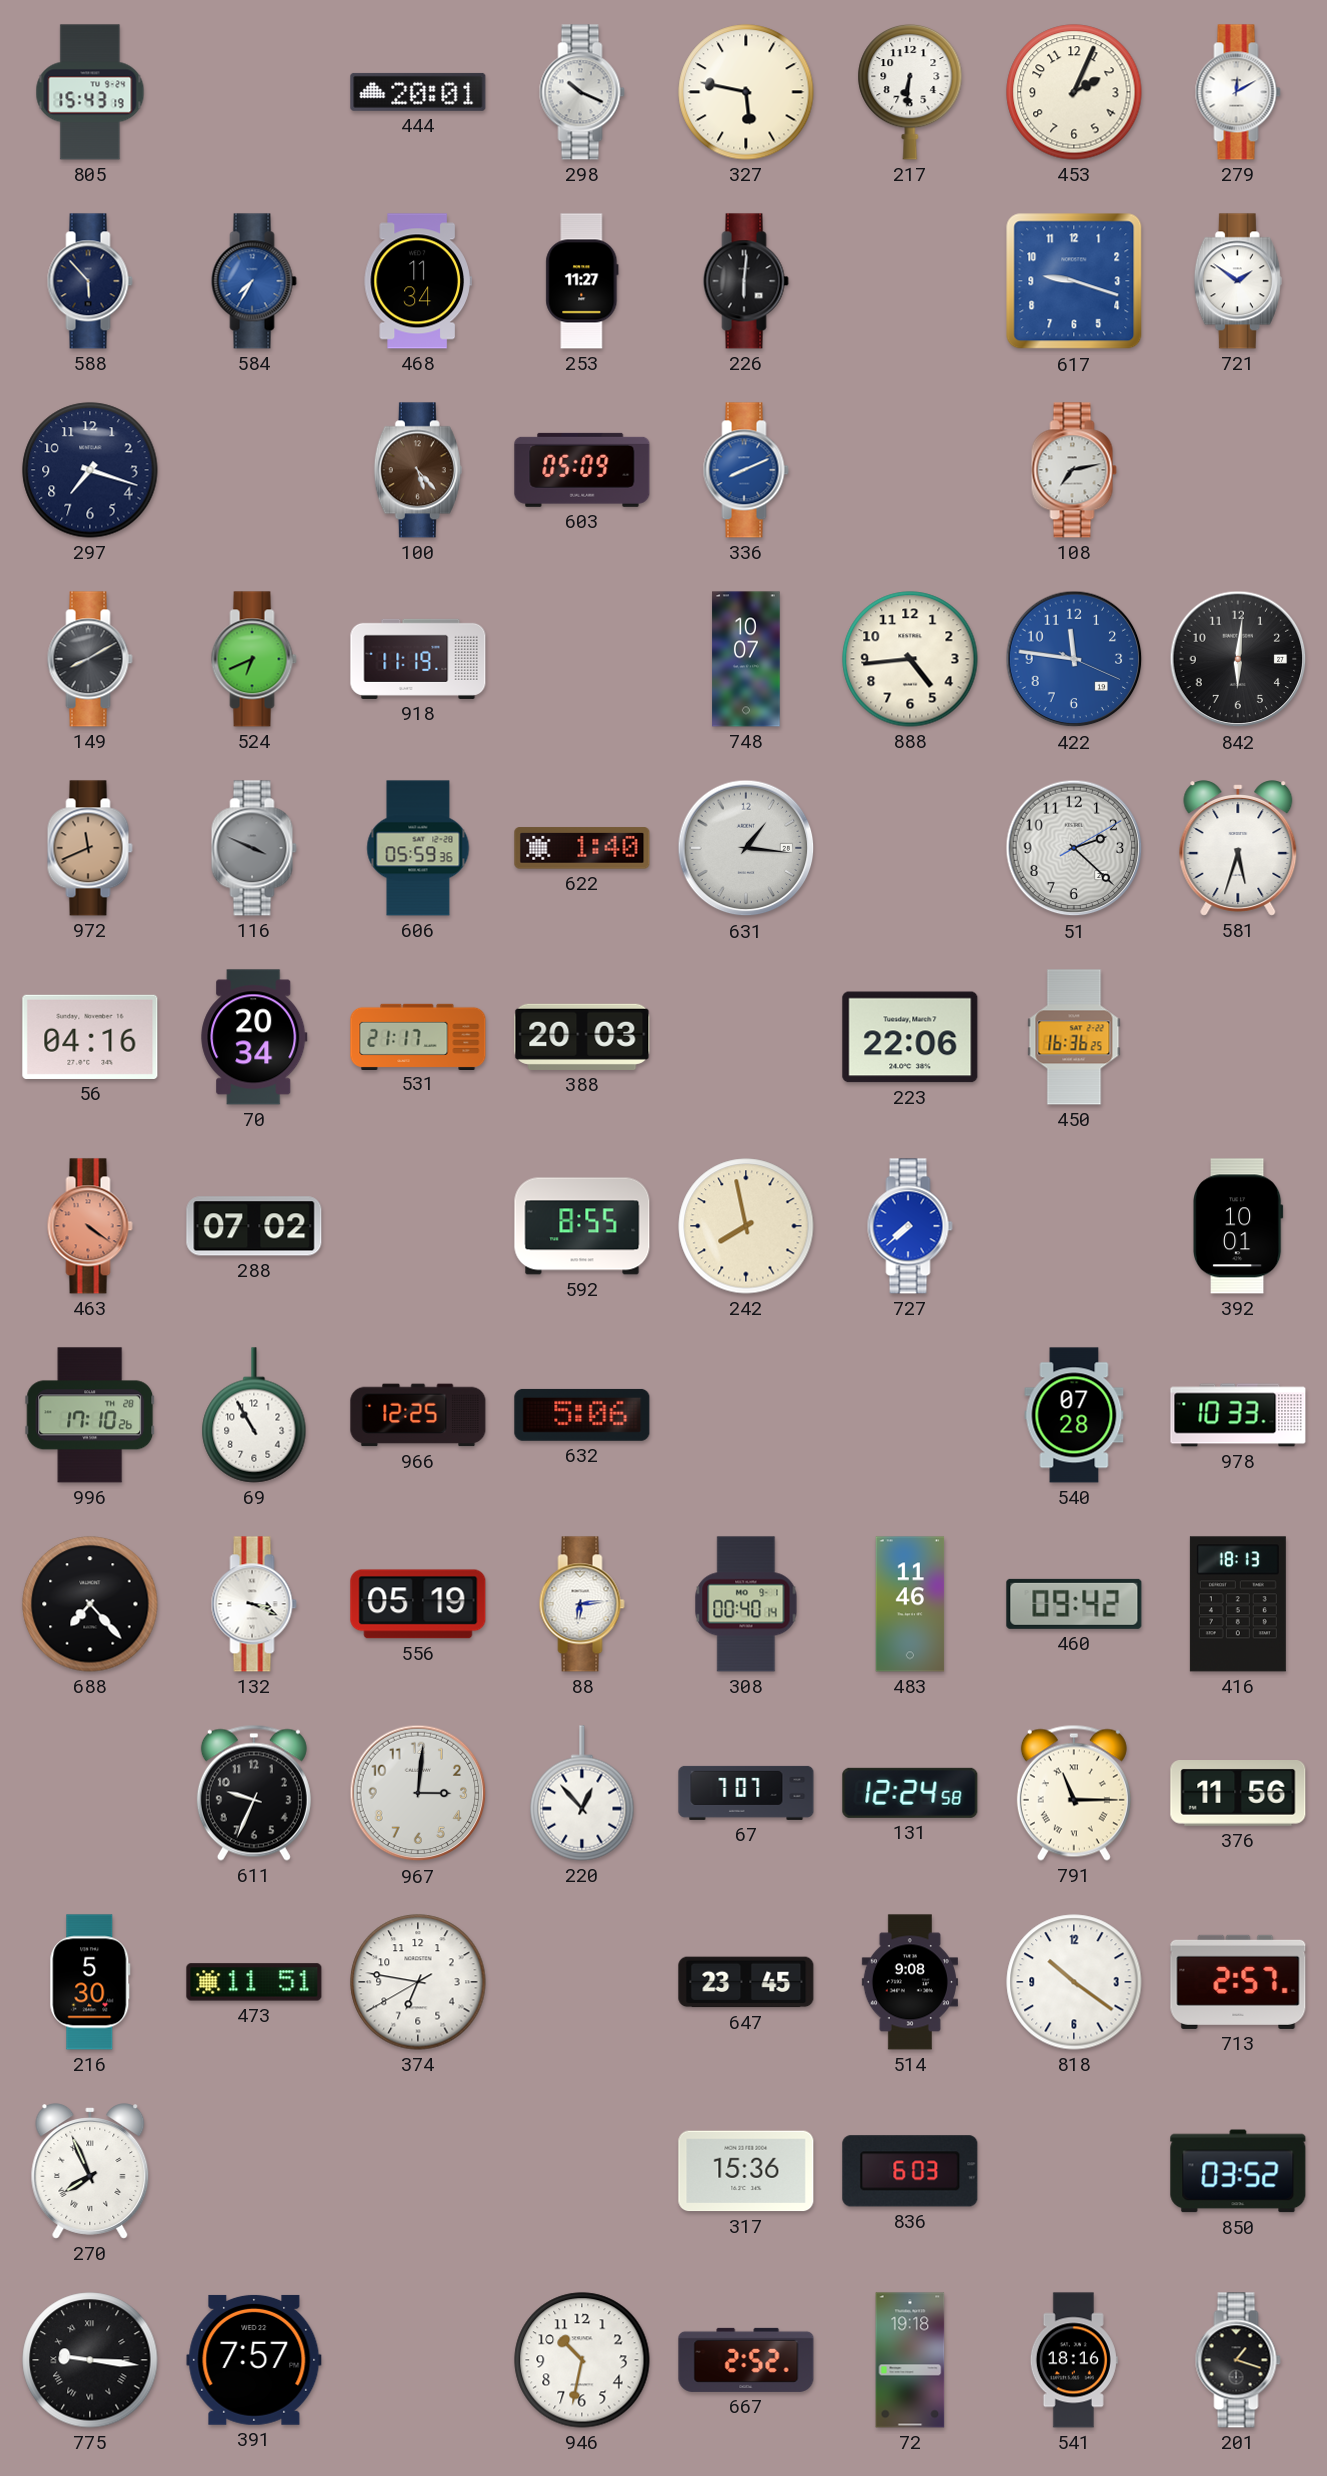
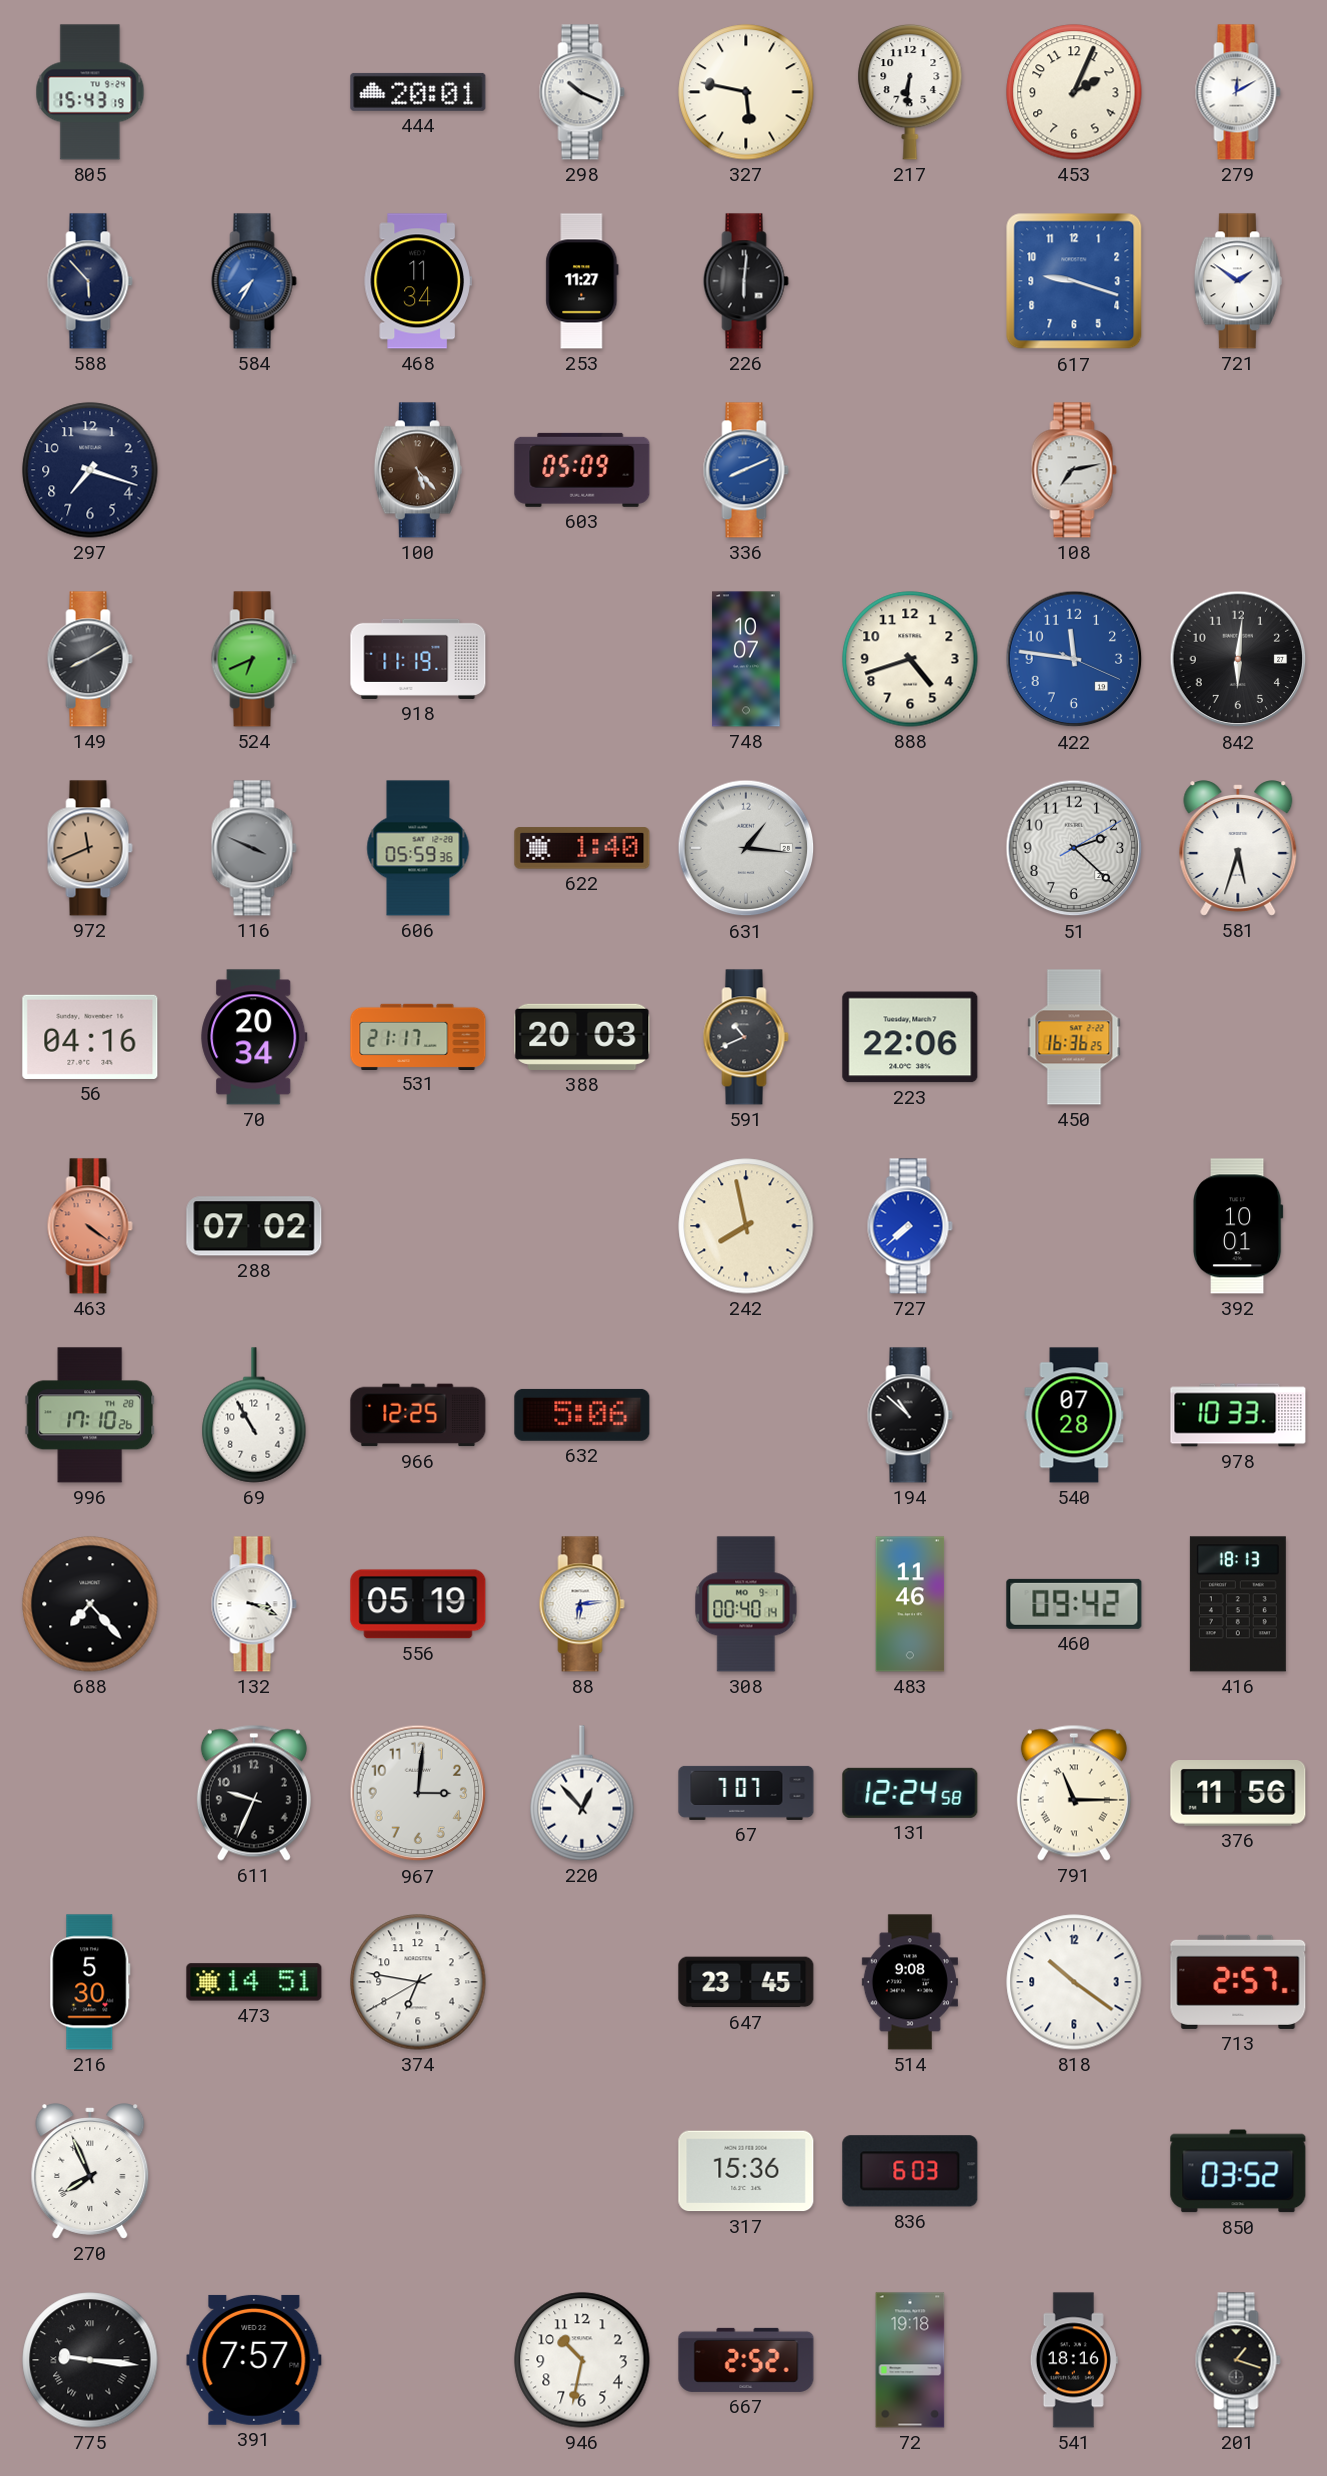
888: 4:44 -> 4:42 (910, 659)
591: none -> 10:41 (746, 1037)
592: 8:55 -> none (582, 1226)
194: none -> 10:52 (910, 1415)
473: 11:51 -> 14:51 (254, 1982)
